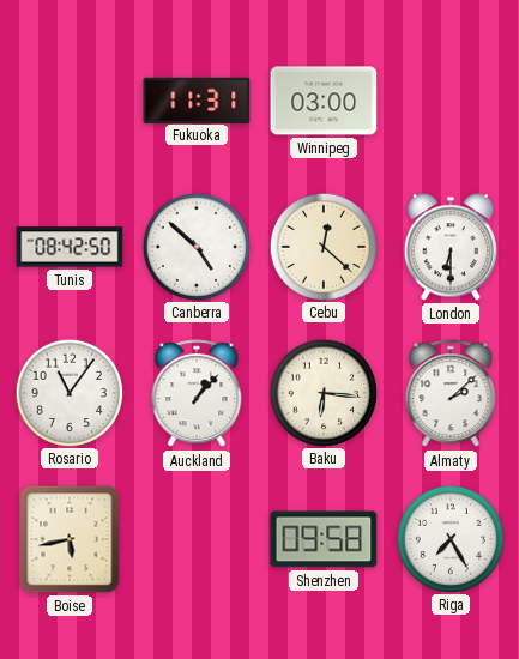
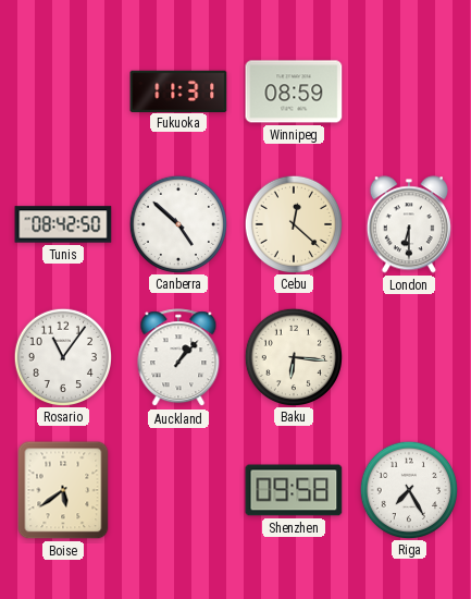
Winnipeg: 03:00 -> 08:59 (294, 91)
Almaty: 2:08 -> none (451, 394)
Boise: 5:43 -> 5:39 (63, 490)
